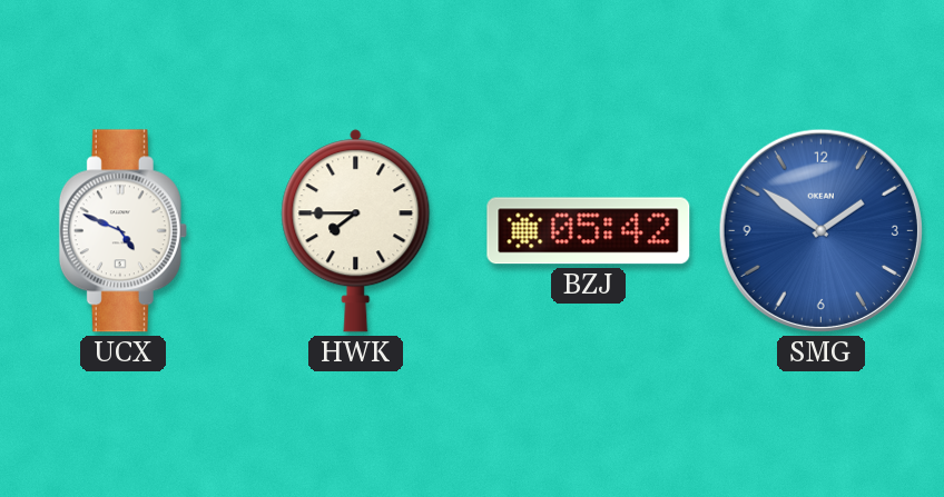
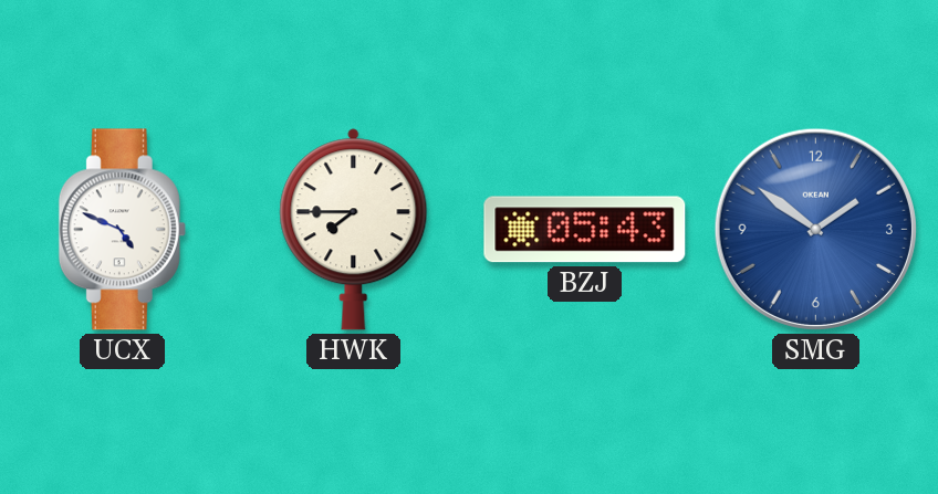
BZJ: 05:42 -> 05:43 (585, 230)
